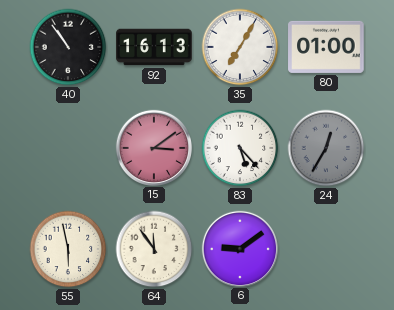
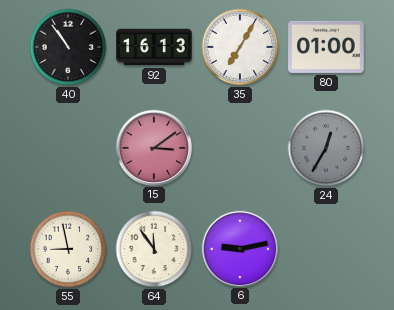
83: 5:23 -> none (240, 148)
55: 5:58 -> 8:58 (68, 249)
6: 9:09 -> 9:13 (239, 248)
